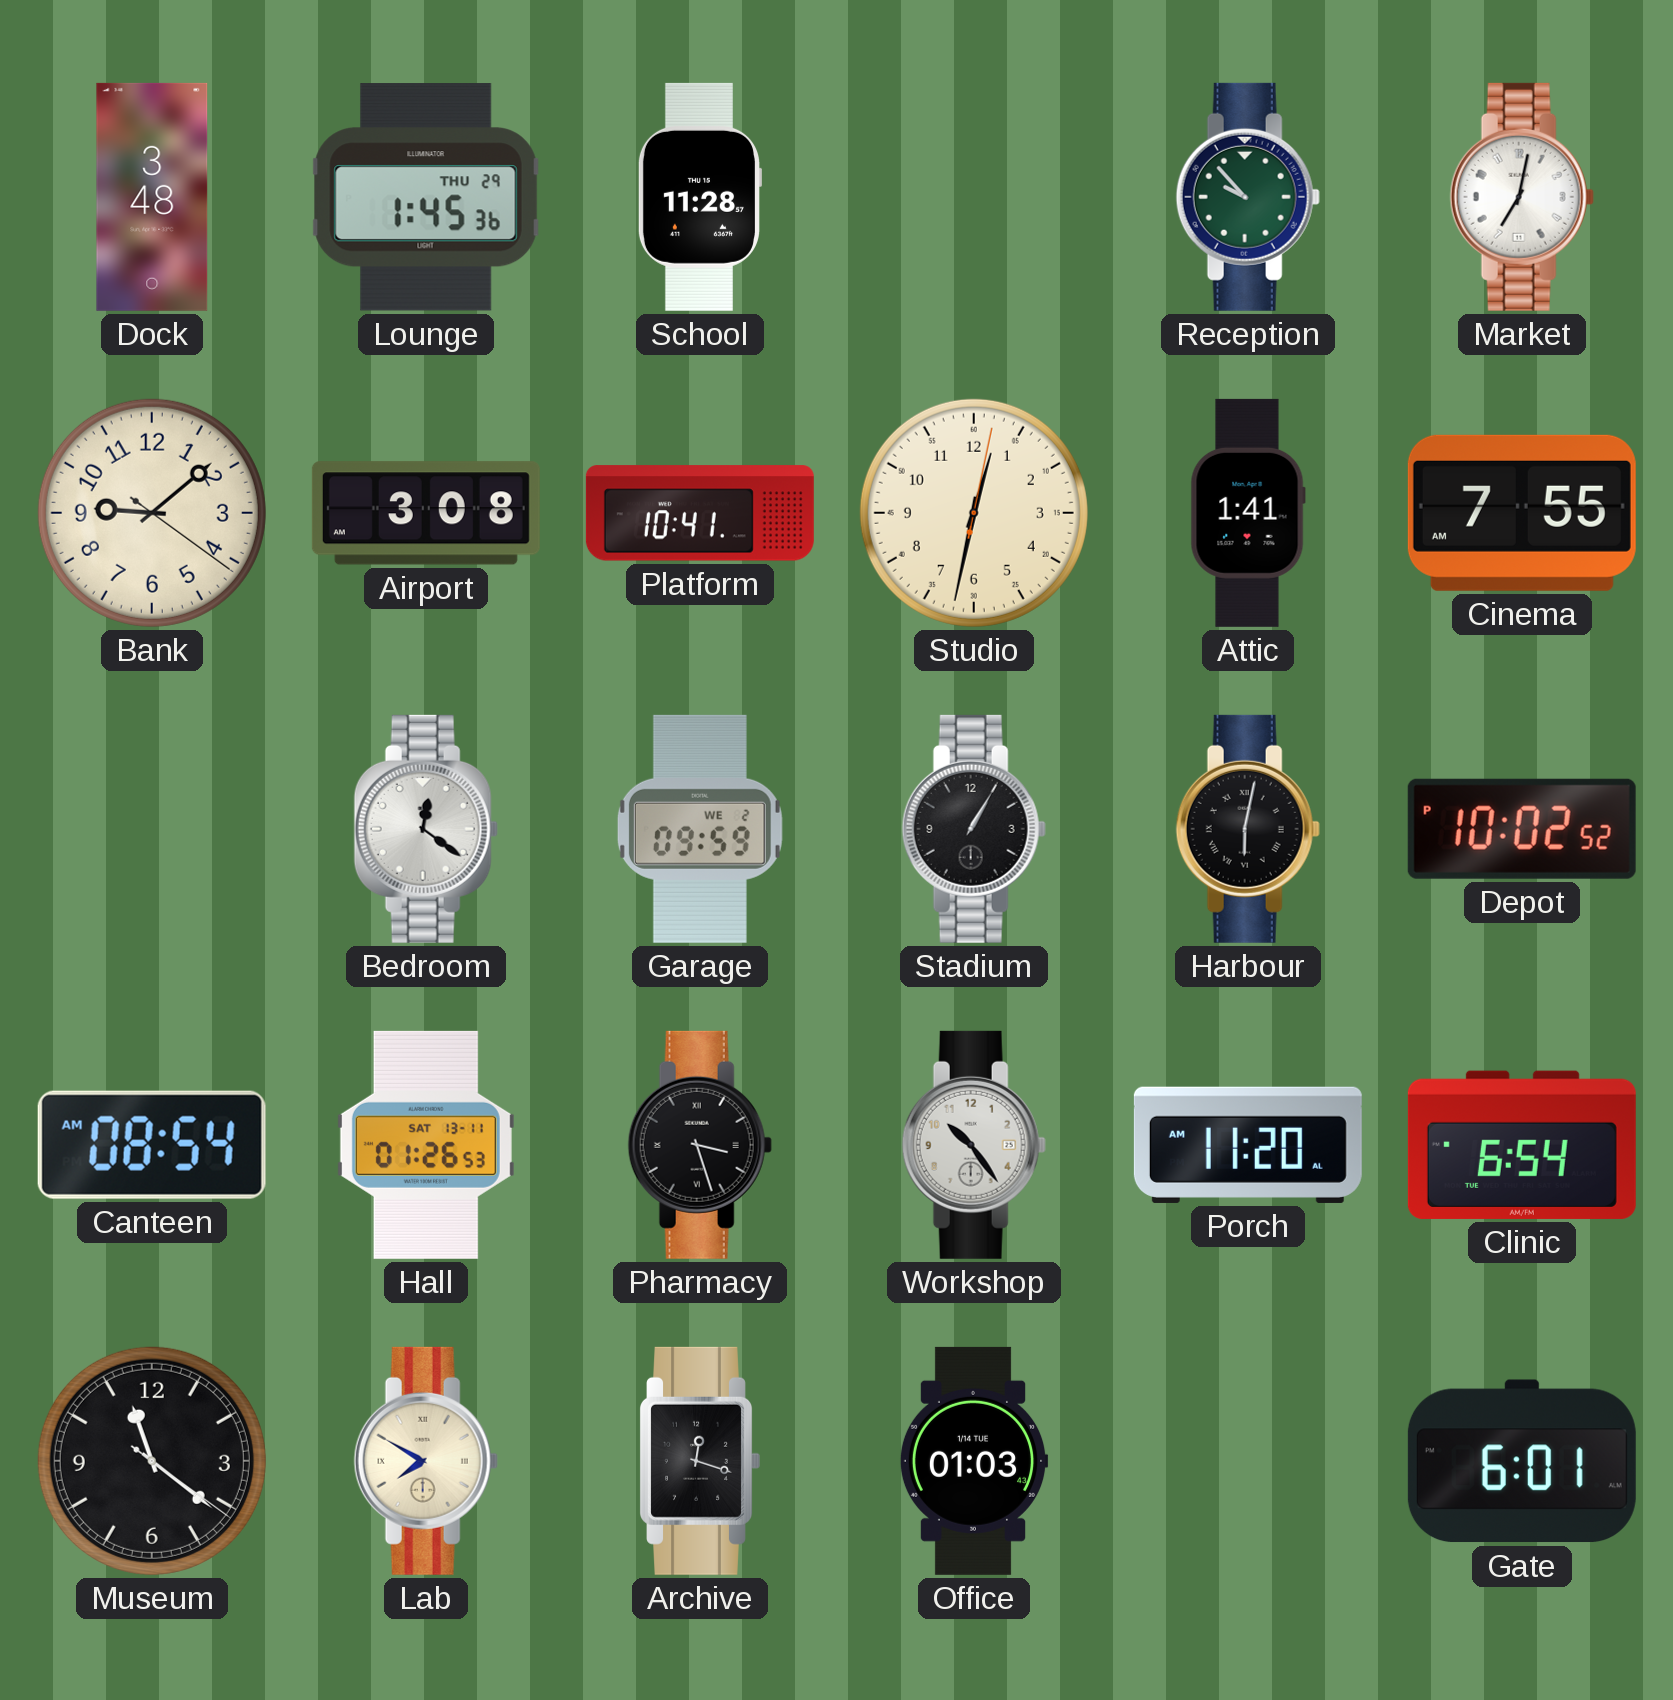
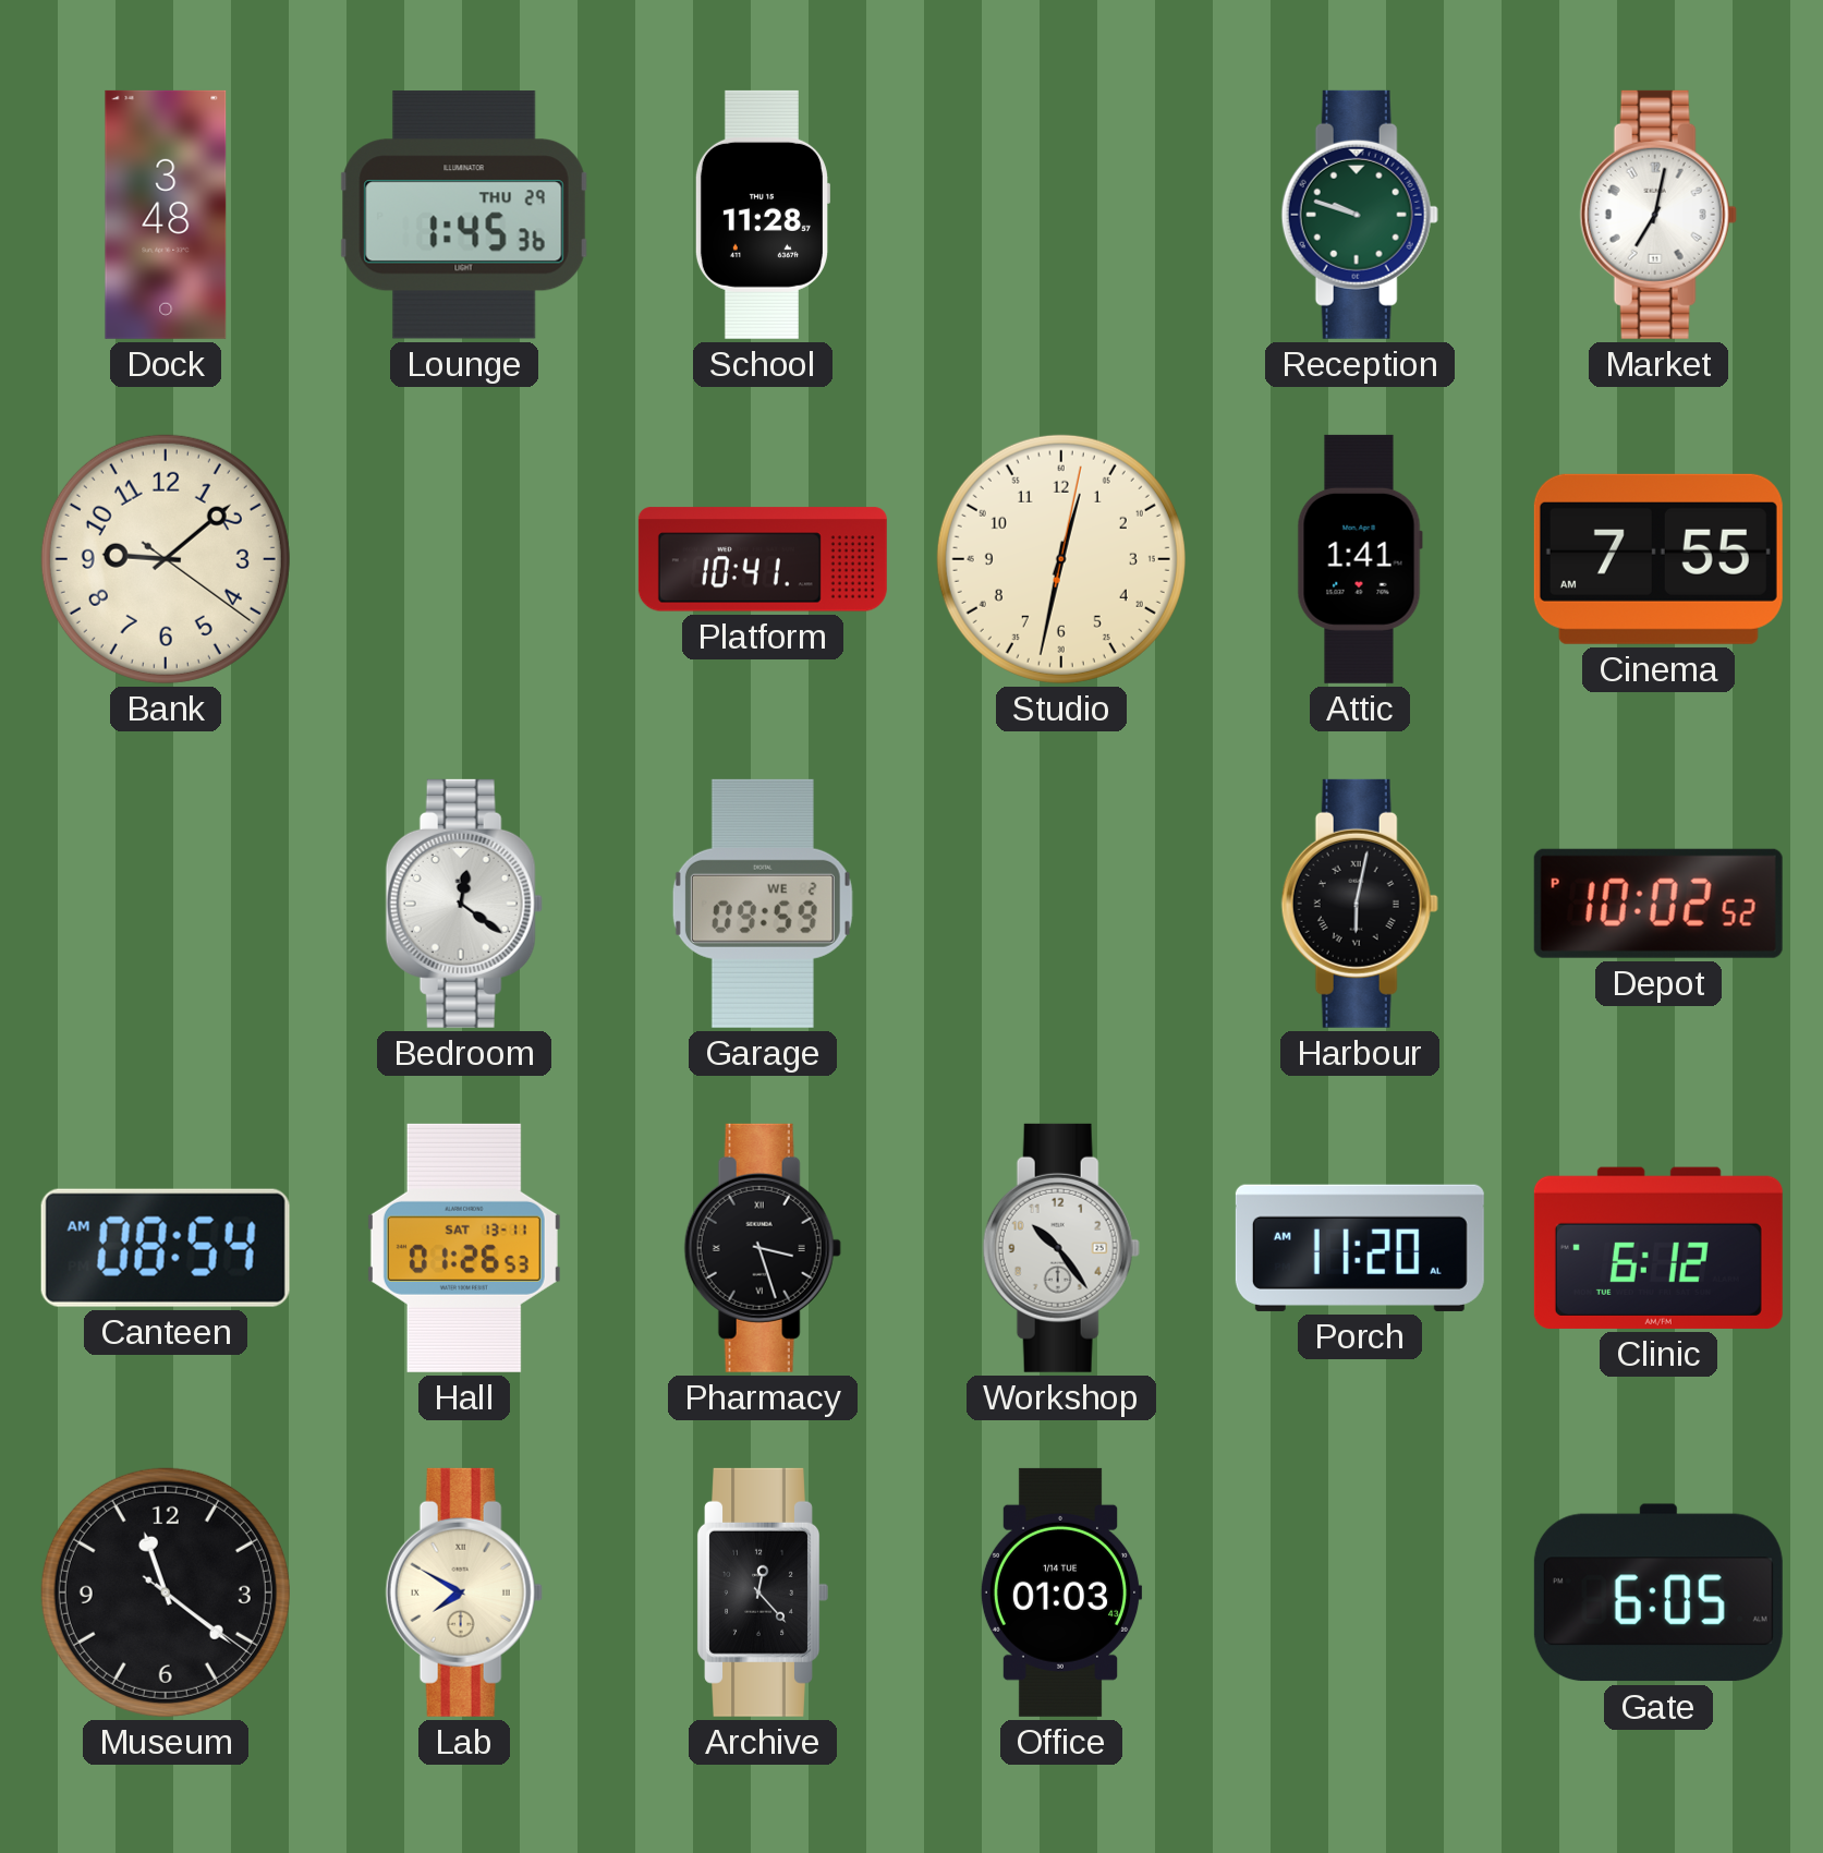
Reception: 9:53 -> 9:48 (1360, 215)
Airport: 3:08 -> none (426, 513)
Stadium: 1:05 -> none (974, 829)
Clinic: 6:54 -> 6:12 (1658, 1248)
Archive: 12:18 -> 12:23 (763, 1592)
Gate: 6:01 -> 6:05 (1658, 1592)
